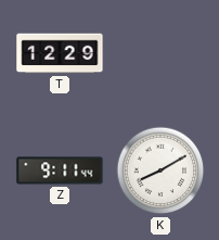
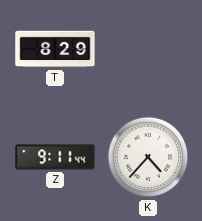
T: 12:29 -> 8:29 (55, 49)
K: 8:10 -> 4:37 (148, 157)
